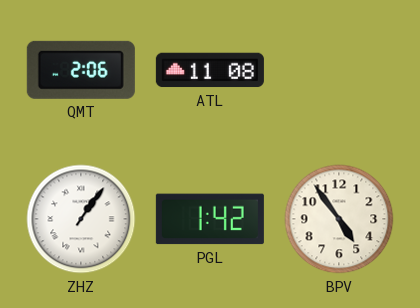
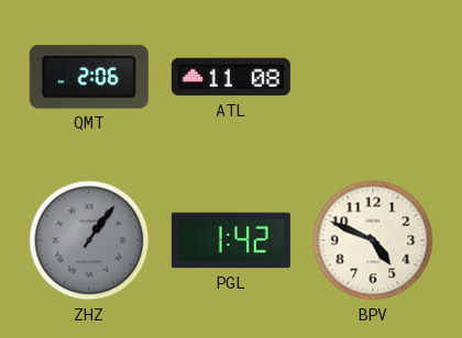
ZHZ dial: white -> grey (89, 240)
BPV: 4:54 -> 4:49 (373, 240)
